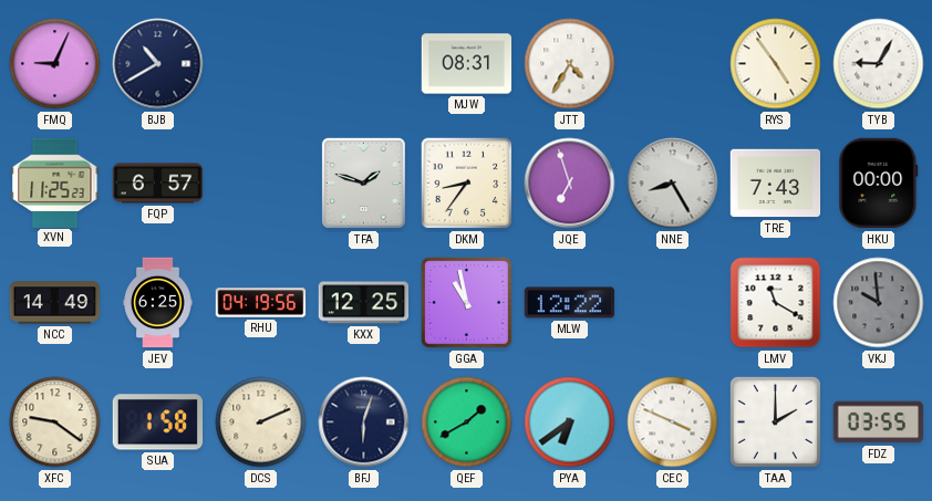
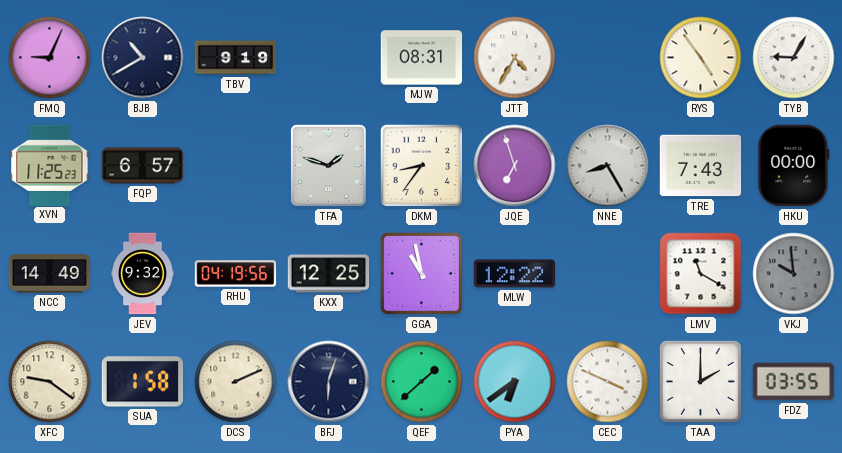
TBV: none -> 9:19 (236, 58)
JEV: 6:25 -> 9:32 (143, 274)
QEF: 1:40 -> 1:38 (422, 382)
